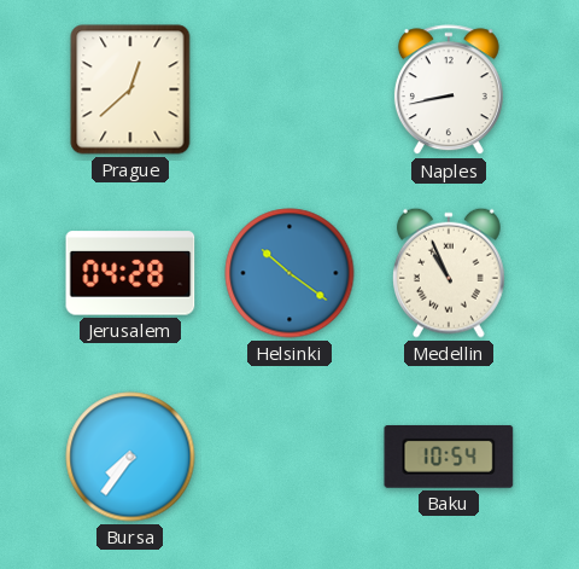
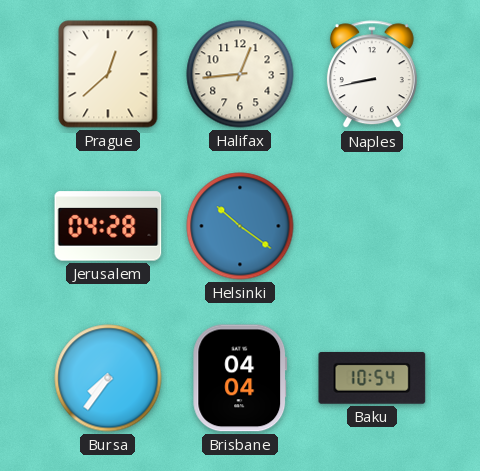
Halifax: none -> 12:44 (240, 74)
Medellin: 10:56 -> none (449, 273)
Brisbane: none -> 04:04 (240, 378)
